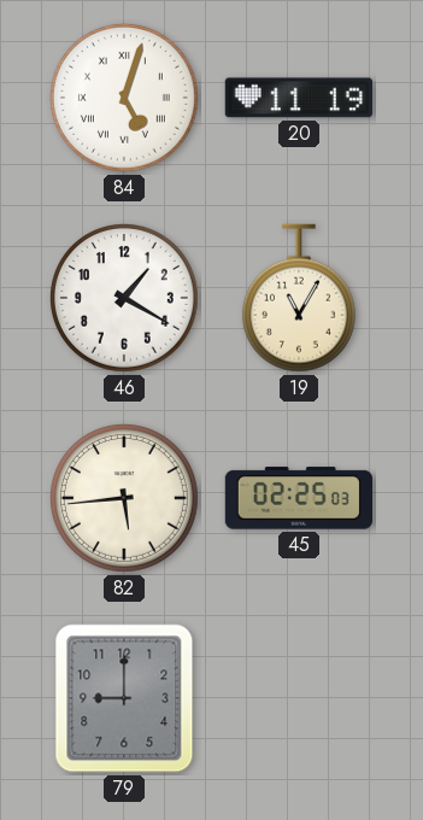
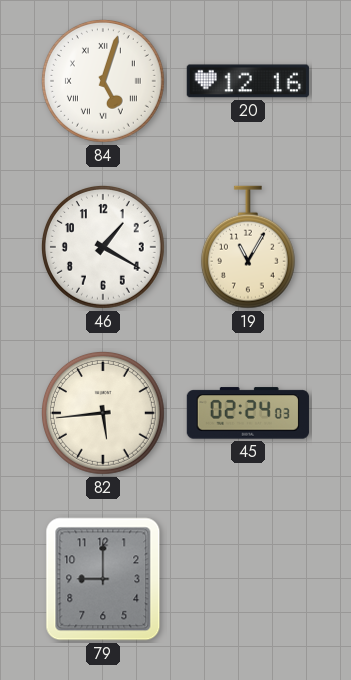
20: 11:19 -> 12:16 (248, 81)
45: 02:25 -> 02:24 (248, 413)
